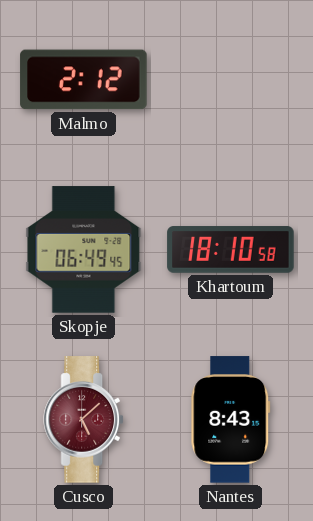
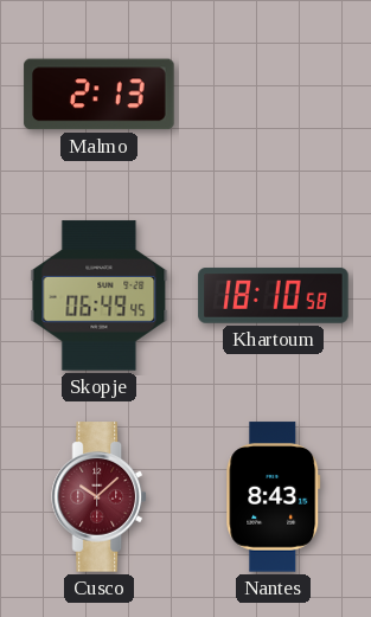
Malmo: 2:12 -> 2:13 (100, 95)
Cusco: 5:08 -> 10:08 (98, 497)
